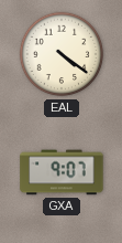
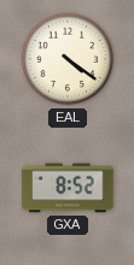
GXA: 9:07 -> 8:52 (68, 188)
